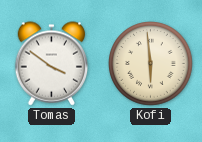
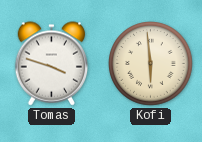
Tomas: 3:51 -> 3:48 (52, 64)
